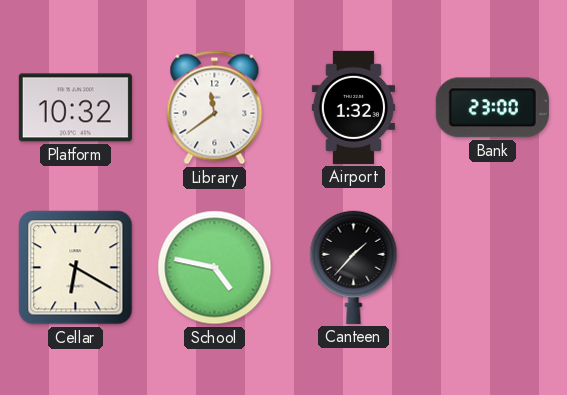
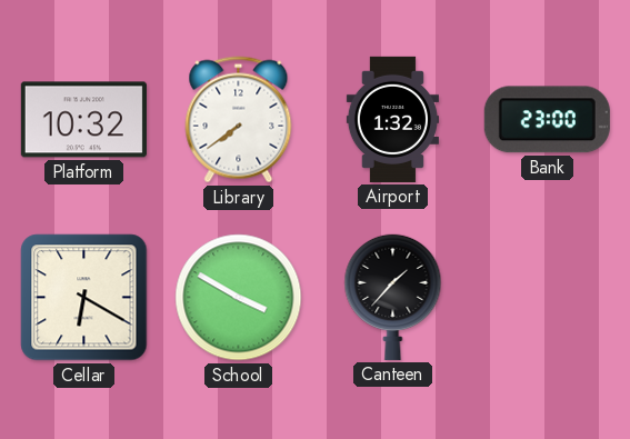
Library: 11:39 -> 7:39 (239, 120)
School: 4:47 -> 3:50 (239, 298)
